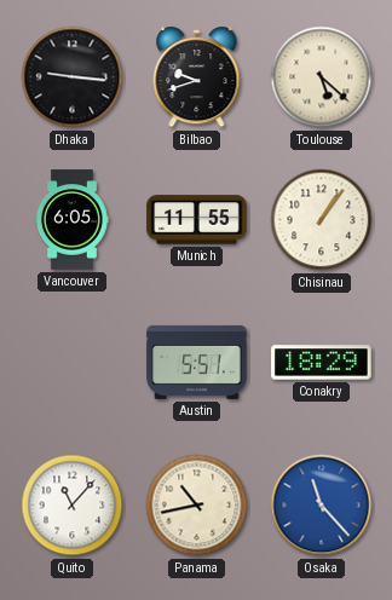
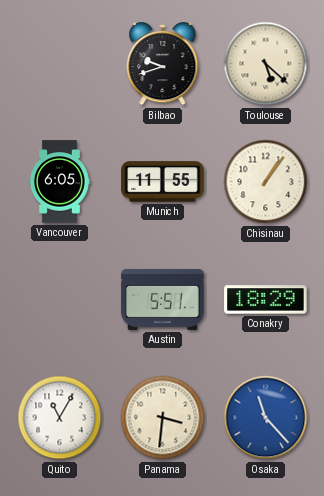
Dhaka: 9:16 -> none (73, 77)
Quito: 11:07 -> 11:05 (60, 418)
Panama: 10:43 -> 3:31 (163, 418)
